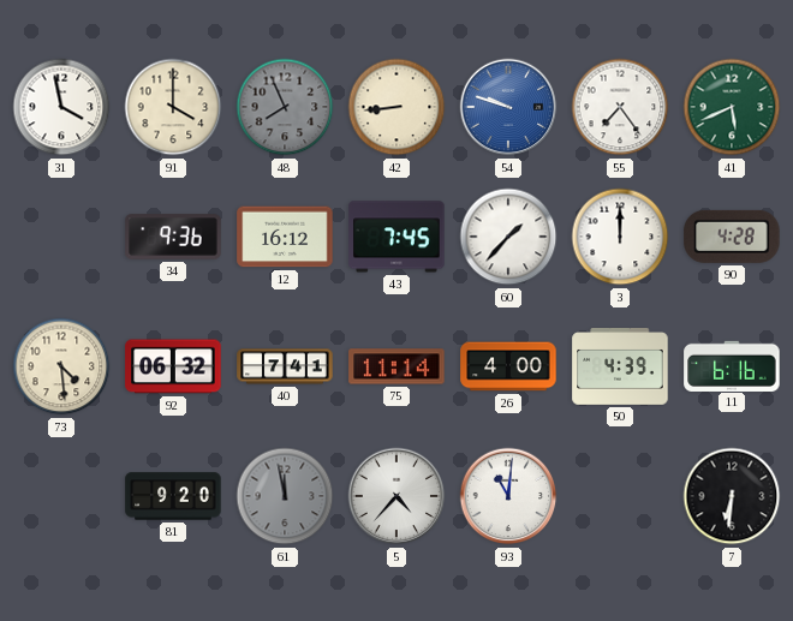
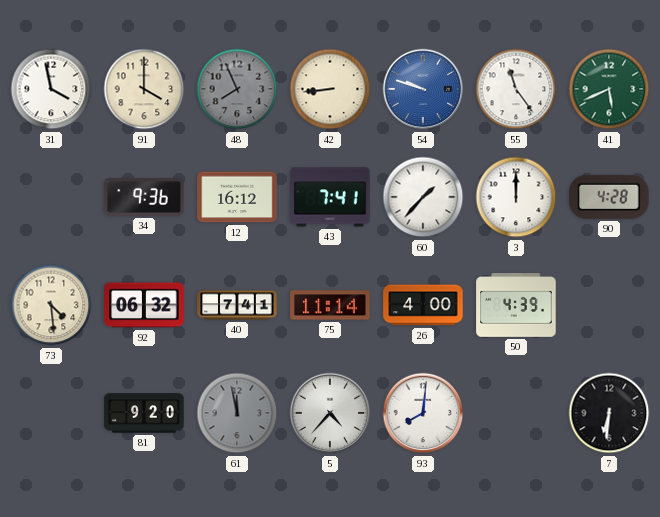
55: 7:24 -> 11:24 (516, 89)
43: 7:45 -> 7:41 (330, 197)
11: 6:16 -> none (732, 365)
93: 11:01 -> 8:01 (423, 413)
